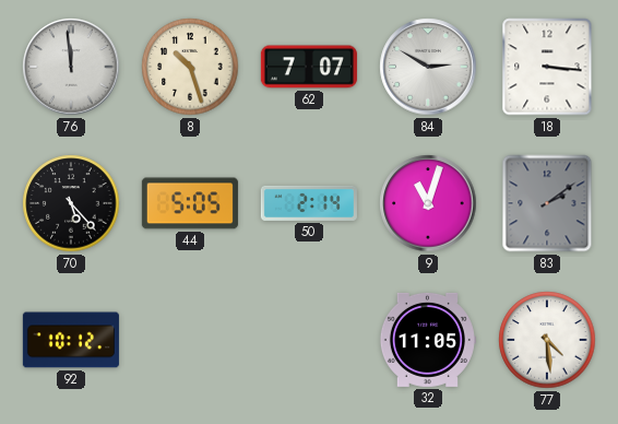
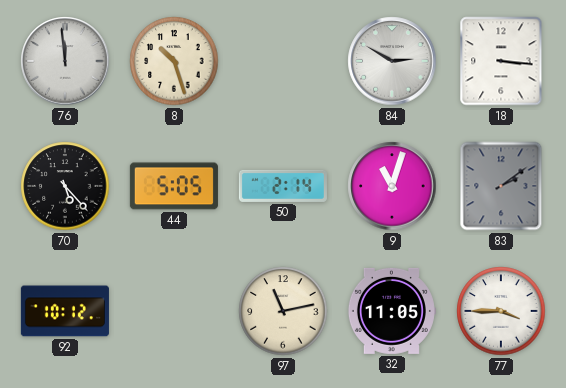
62: 7:07 -> none (309, 67)
97: none -> 11:13 (283, 311)
77: 4:29 -> 3:45 (501, 311)
